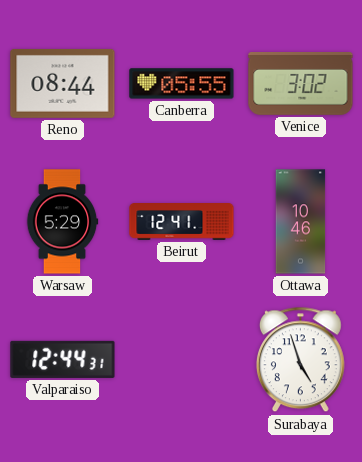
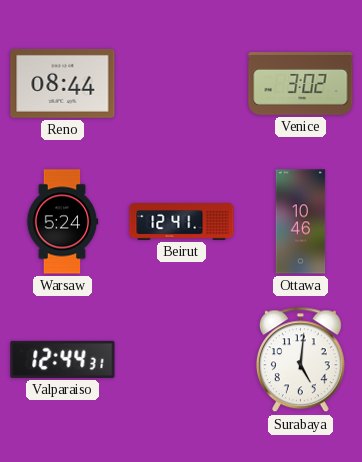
Canberra: 05:55 -> none (182, 84)
Warsaw: 5:29 -> 5:24 (62, 222)
Surabaya: 4:57 -> 5:01 (300, 360)
